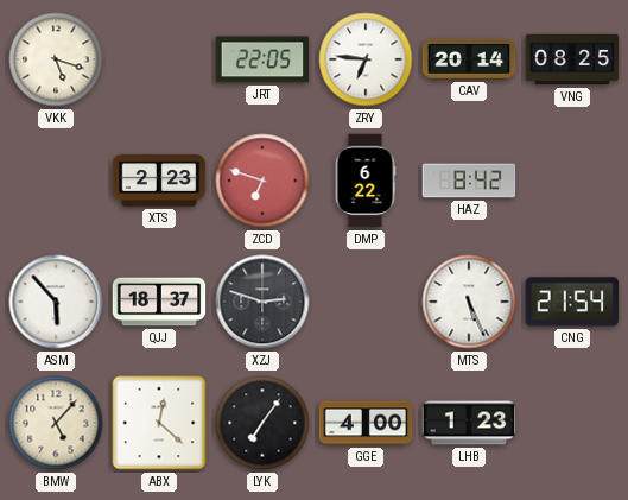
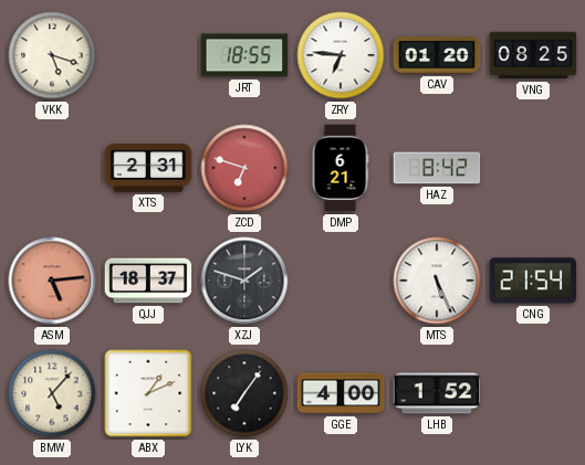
JRT: 22:05 -> 18:55 (244, 55)
CAV: 20:14 -> 01:20 (437, 56)
XTS: 2:23 -> 2:31 (148, 168)
DMP: 6:22 -> 6:21 (341, 168)
ASM: 5:53 -> 5:14 (52, 281)
ASM dial: white -> salmon (52, 281)
XZJ: 2:48 -> 1:48 (244, 281)
ABX: 12:22 -> 1:11 (148, 393)
LHB: 1:23 -> 1:52 (437, 393)
